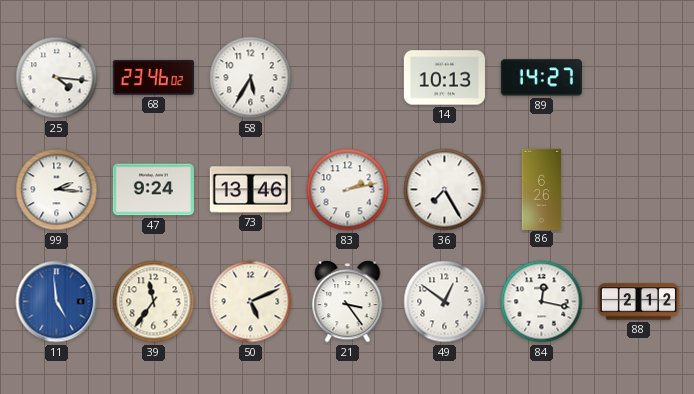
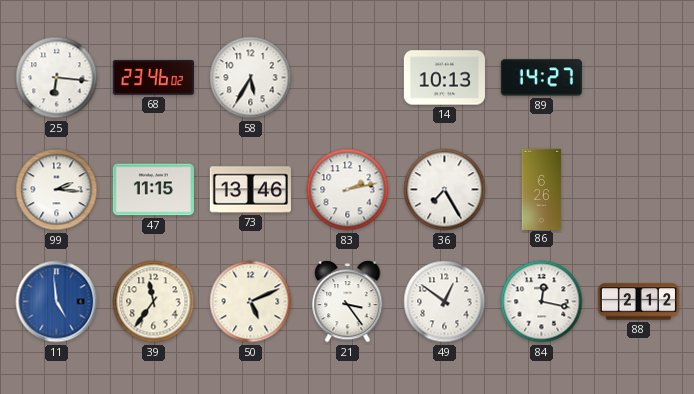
25: 4:16 -> 6:16 (57, 78)
47: 9:24 -> 11:15 (153, 190)
